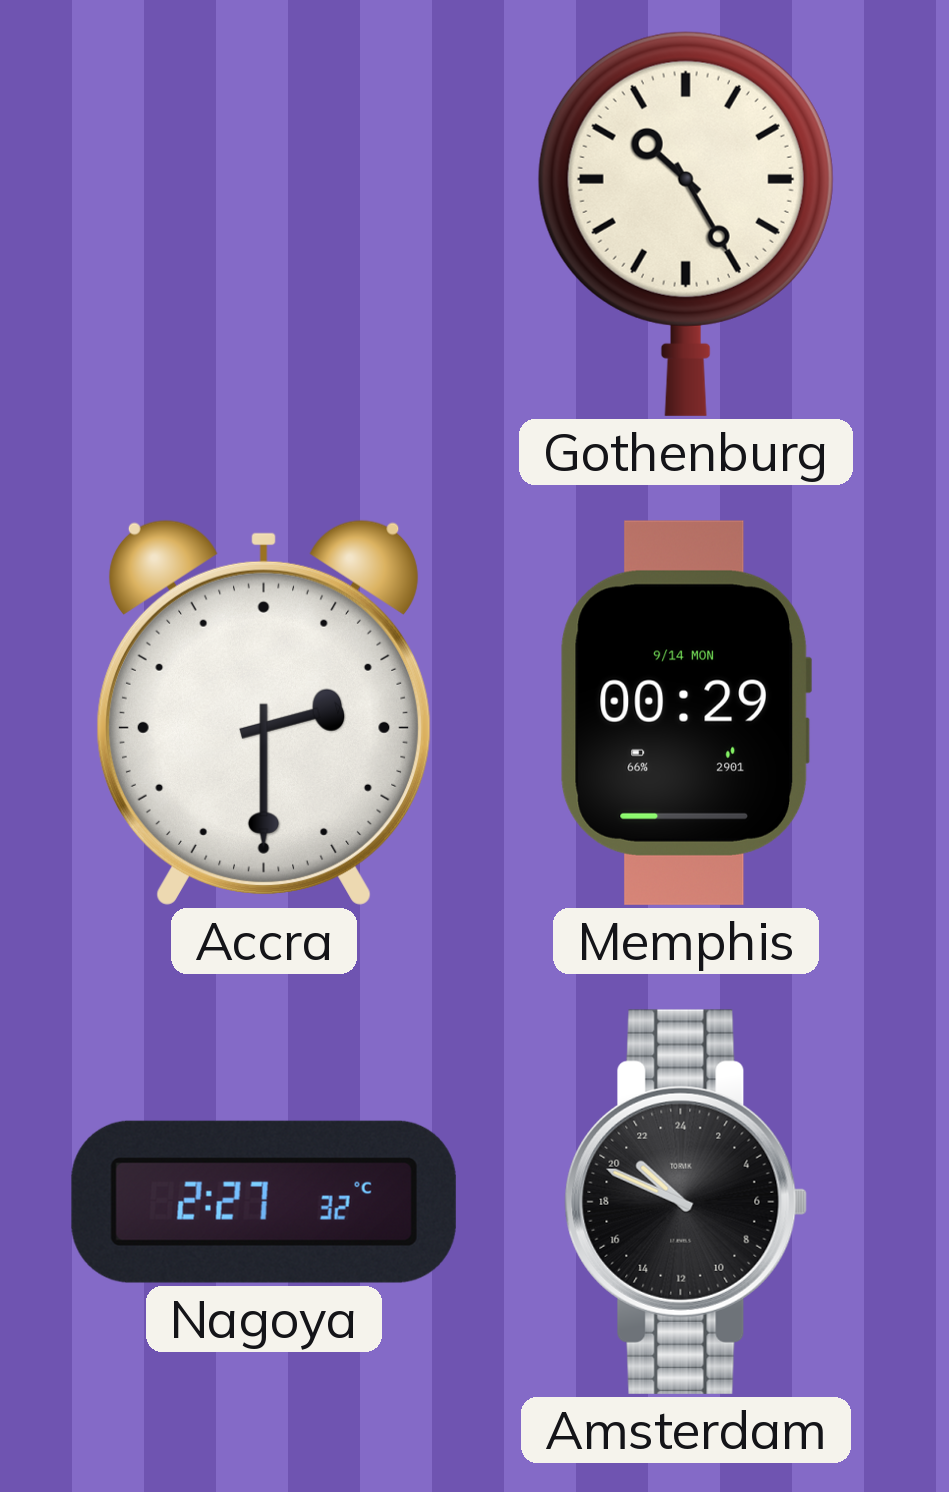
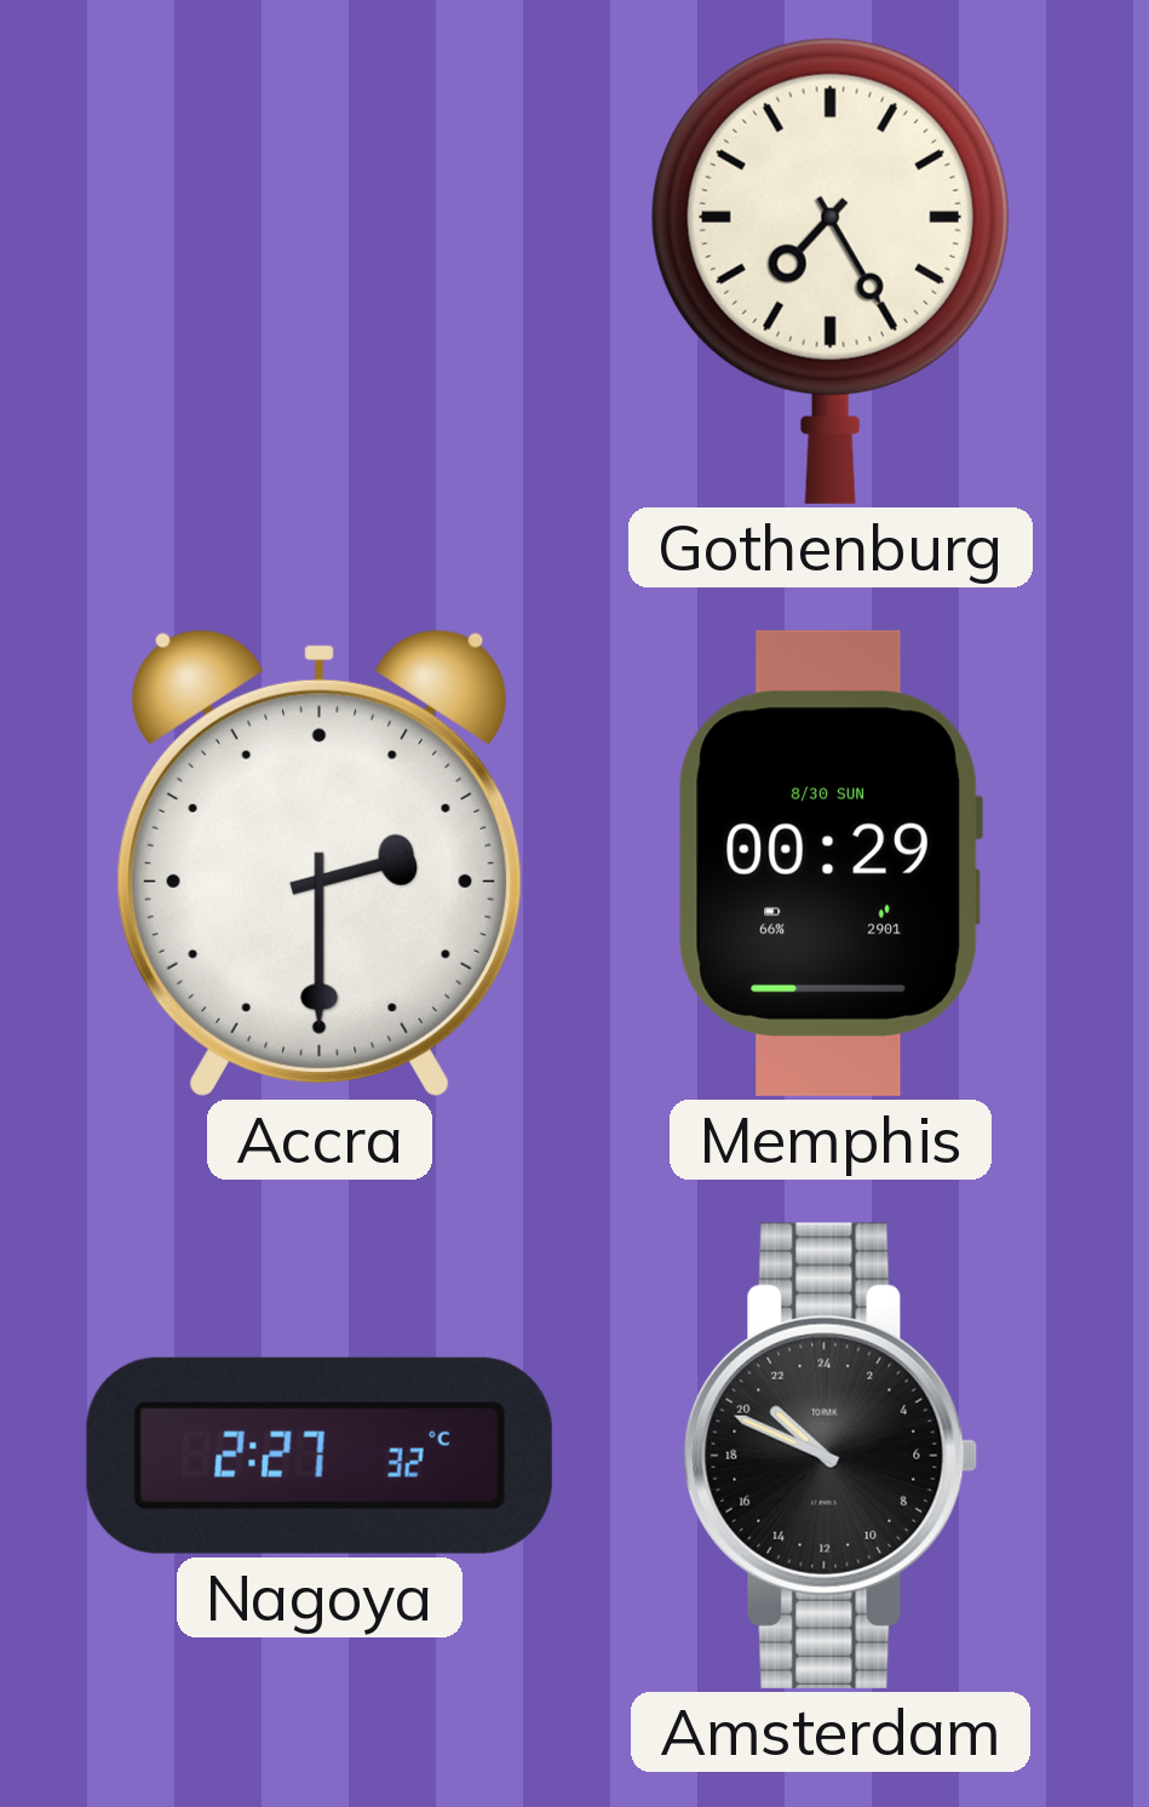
Gothenburg: 10:25 -> 7:25 (831, 270)
Memphis date: 9/14 MON -> 8/30 SUN (829, 864)
